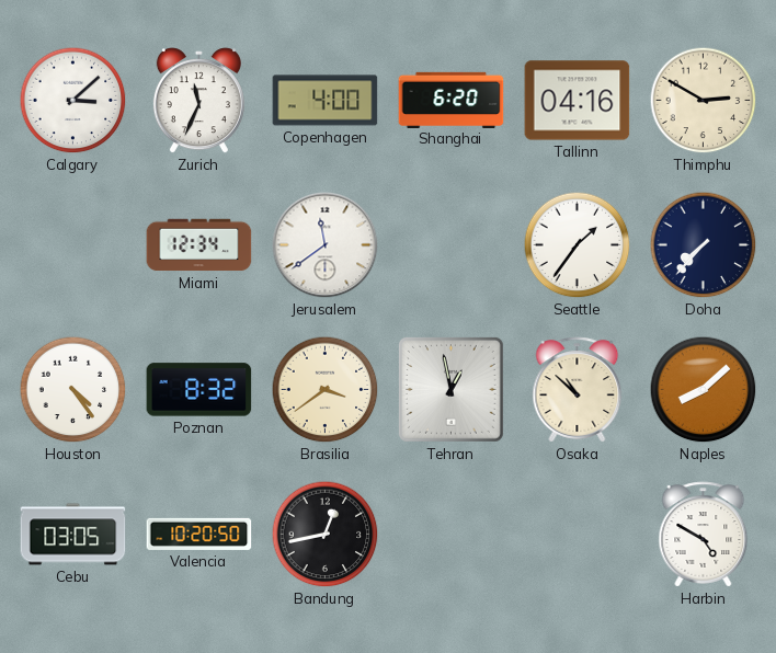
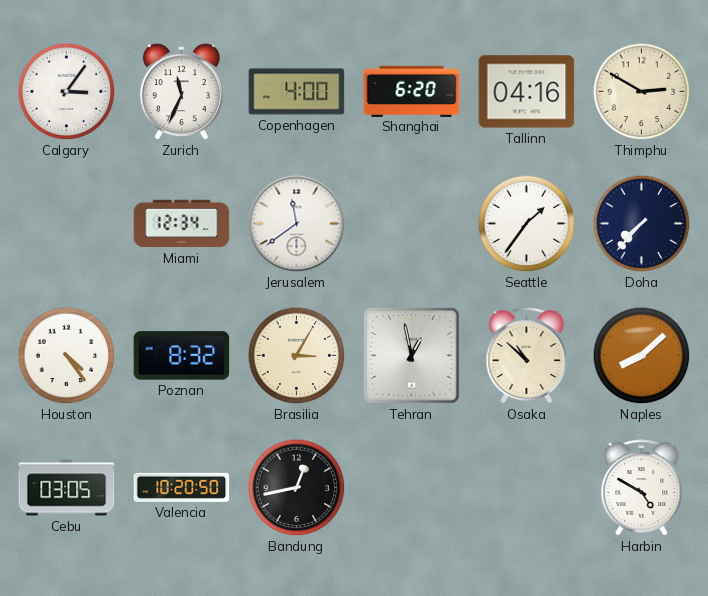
Calgary: 3:08 -> 3:06 (67, 92)
Brasilia: 3:39 -> 3:05 (297, 356)
